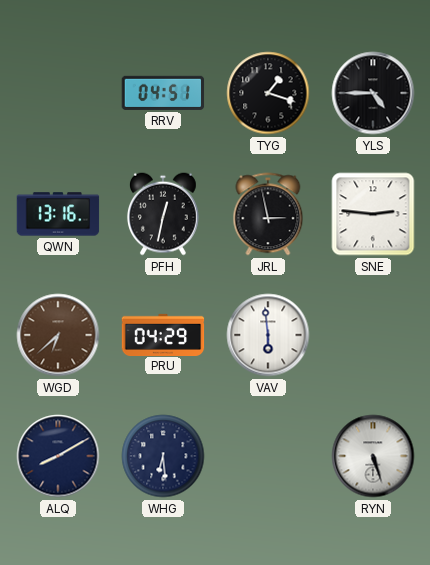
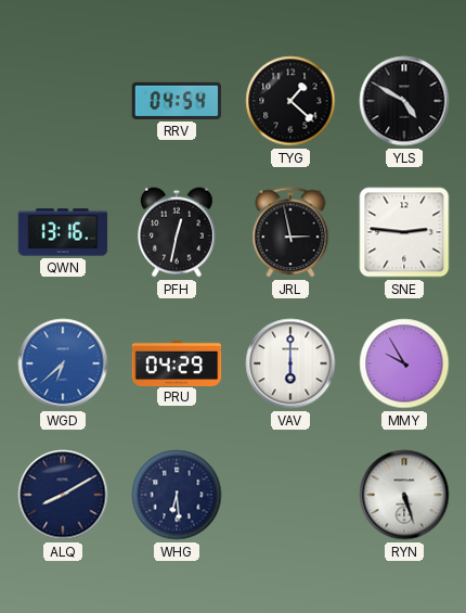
RRV: 04:51 -> 04:54 (177, 101)
TYG: 1:18 -> 1:22 (290, 101)
YLS: 4:45 -> 4:50 (404, 101)
WGD dial: brown -> blue (63, 363)
VAV: 5:59 -> 6:00 (290, 363)
MMY: none -> 9:55 (404, 363)
